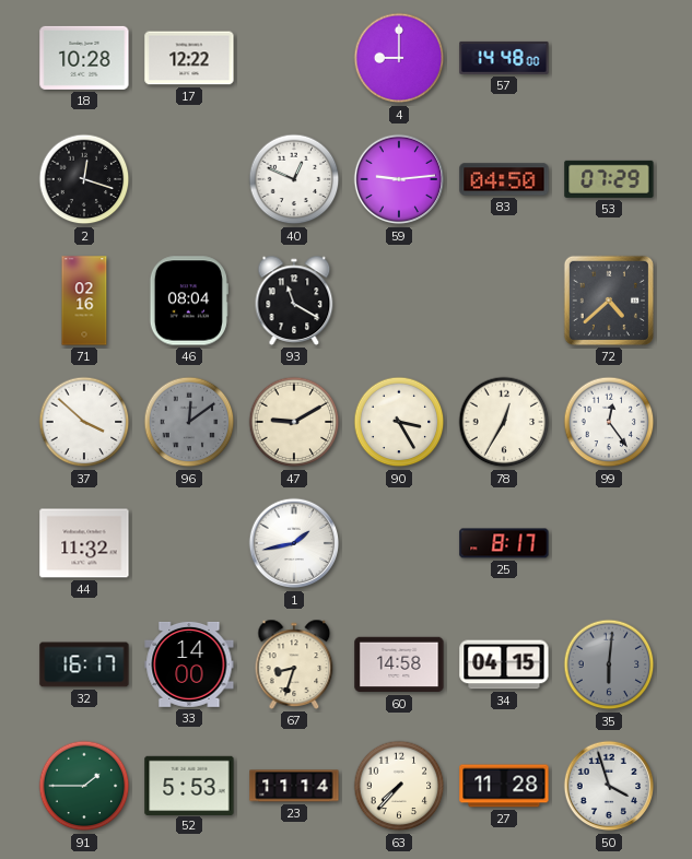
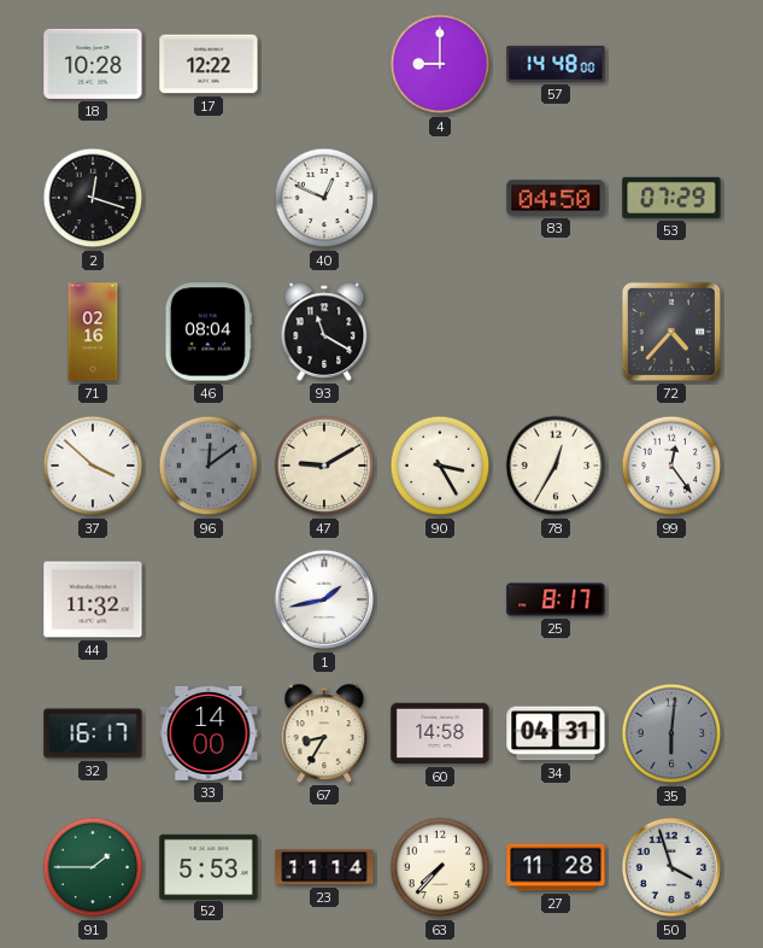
59: 9:14 -> none (399, 179)
72: 4:38 -> 4:37 (671, 332)
67: 8:33 -> 8:35 (324, 733)
34: 04:15 -> 04:31 (556, 733)
